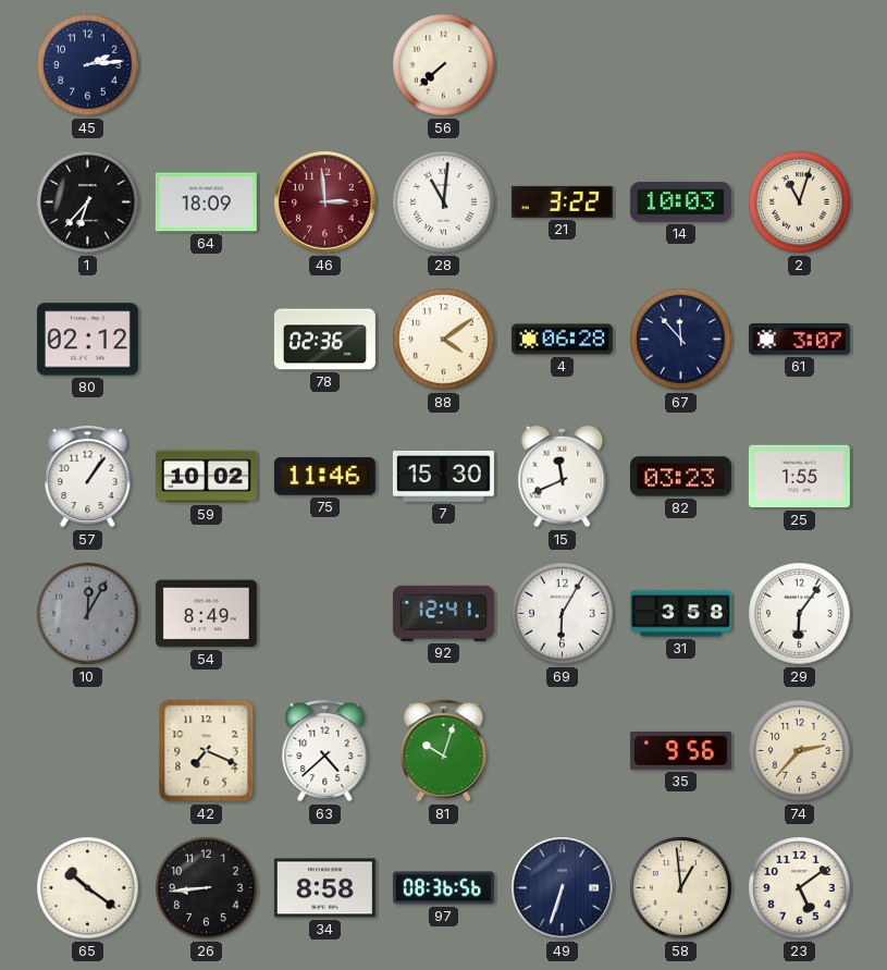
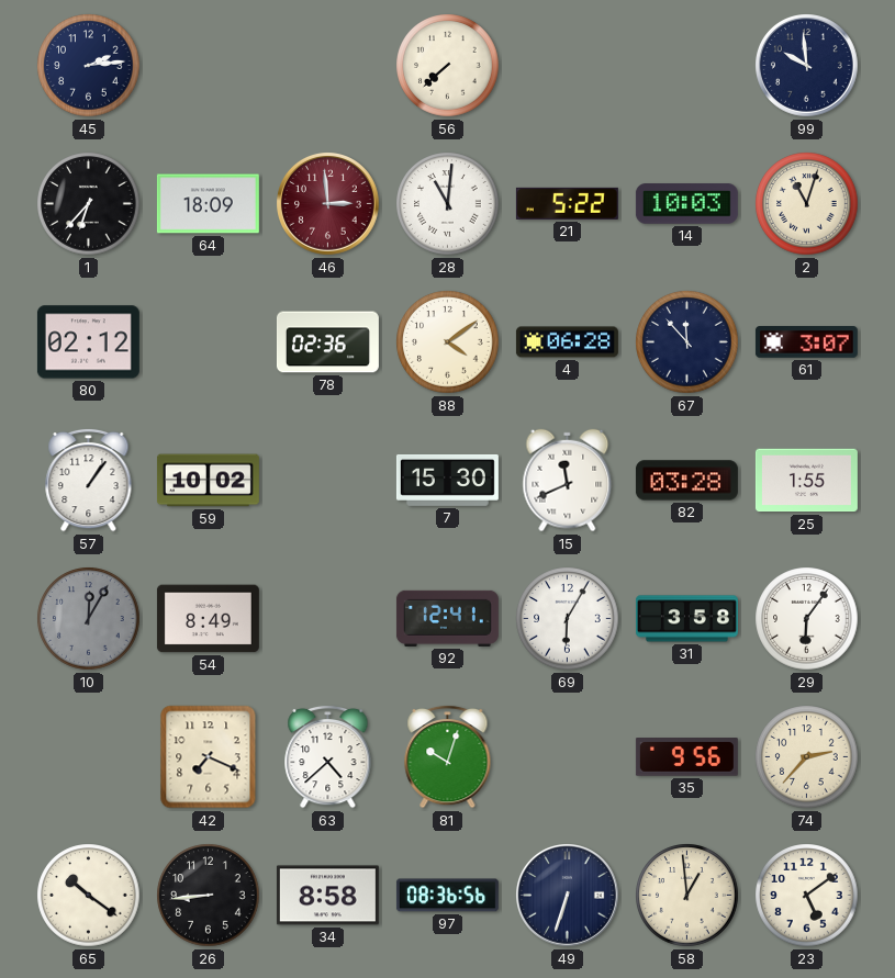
99: none -> 9:59 (807, 66)
21: 3:22 -> 5:22 (567, 203)
75: 11:46 -> none (324, 477)
82: 03:23 -> 03:28 (686, 481)
